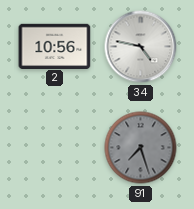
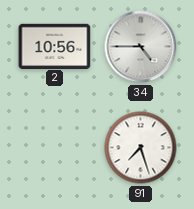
34: 4:47 -> 4:45 (141, 47)
91 dial: grey -> white (141, 148)
